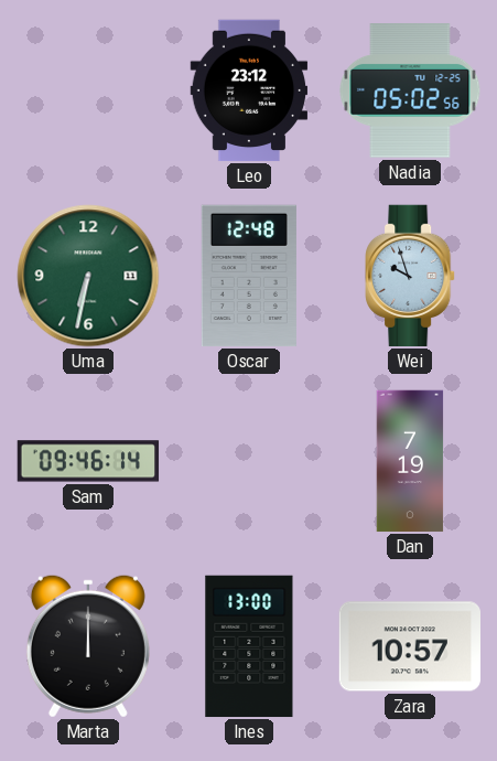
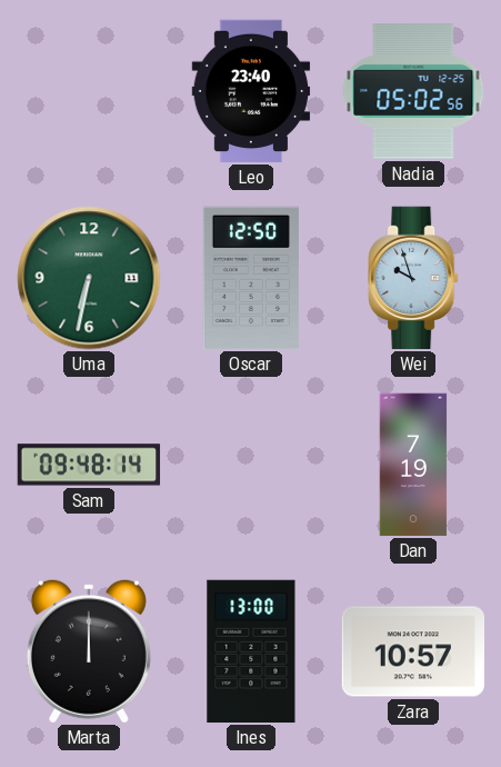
Leo: 23:12 -> 23:40 (251, 91)
Oscar: 12:48 -> 12:50 (251, 278)
Sam: 09:46 -> 09:48 (89, 465)
